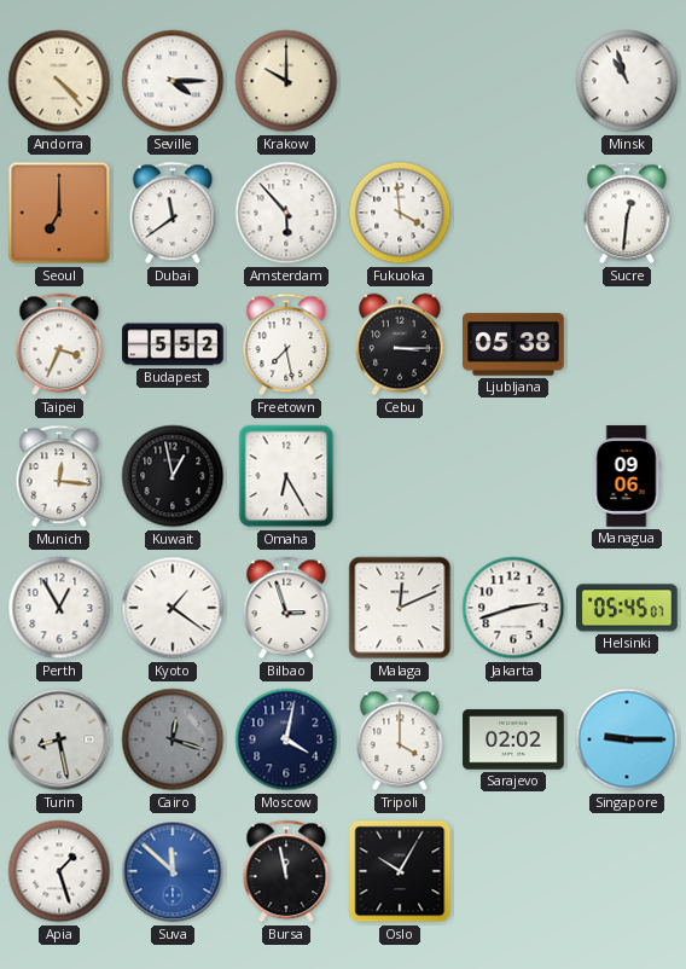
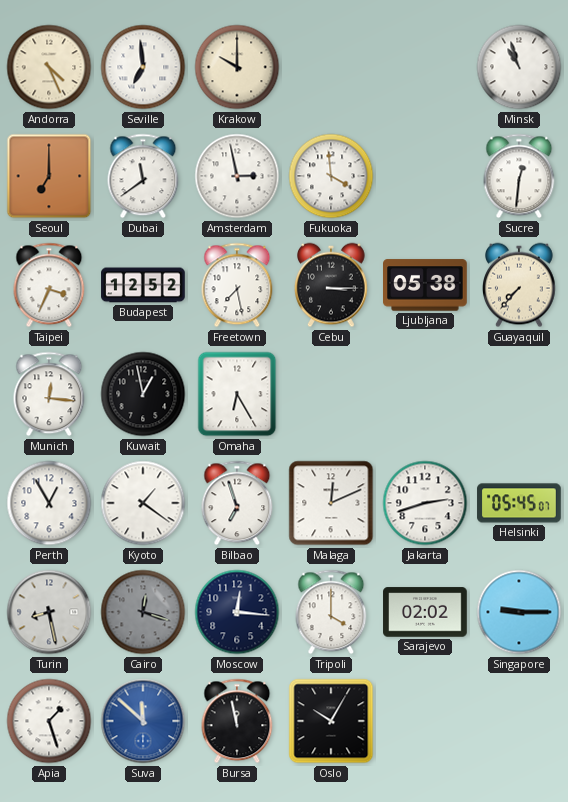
Andorra: 4:23 -> 4:26 (49, 67)
Seville: 4:15 -> 6:59 (143, 67)
Amsterdam: 5:53 -> 2:58 (237, 176)
Budapest: 5:52 -> 12:52 (143, 285)
Guayaquil: none -> 7:37 (520, 285)
Managua: 09:06 -> none (627, 476)
Bilbao: 2:57 -> 6:57 (237, 503)
Moscow: 4:02 -> 12:16 (237, 612)
